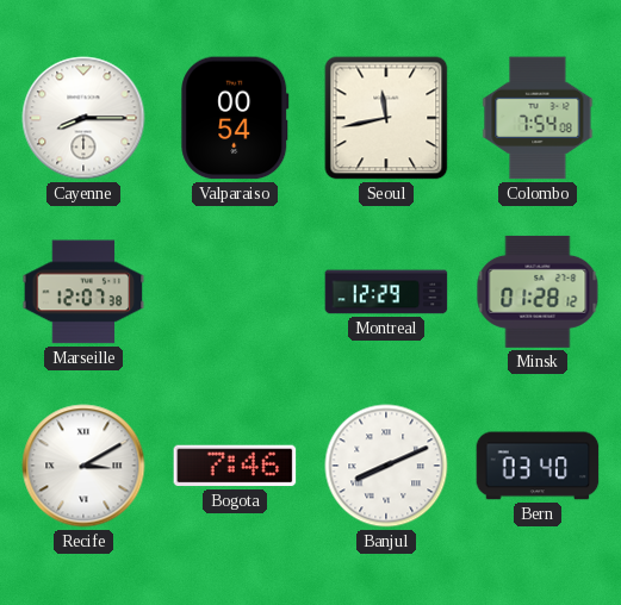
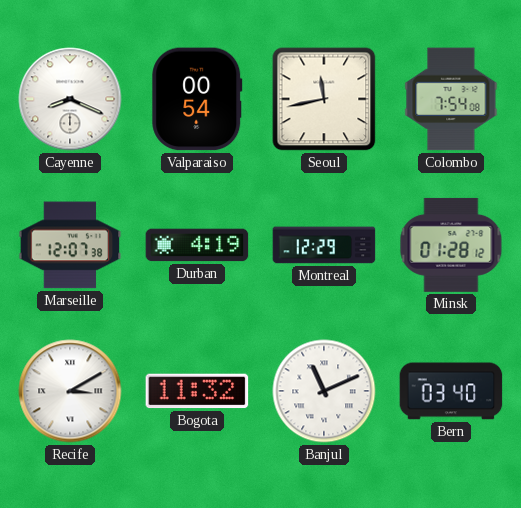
Cayenne: 8:15 -> 8:19 (70, 99)
Durban: none -> 4:19 (197, 245)
Bogota: 7:46 -> 11:32 (197, 391)
Banjul: 8:11 -> 11:11 (324, 391)
